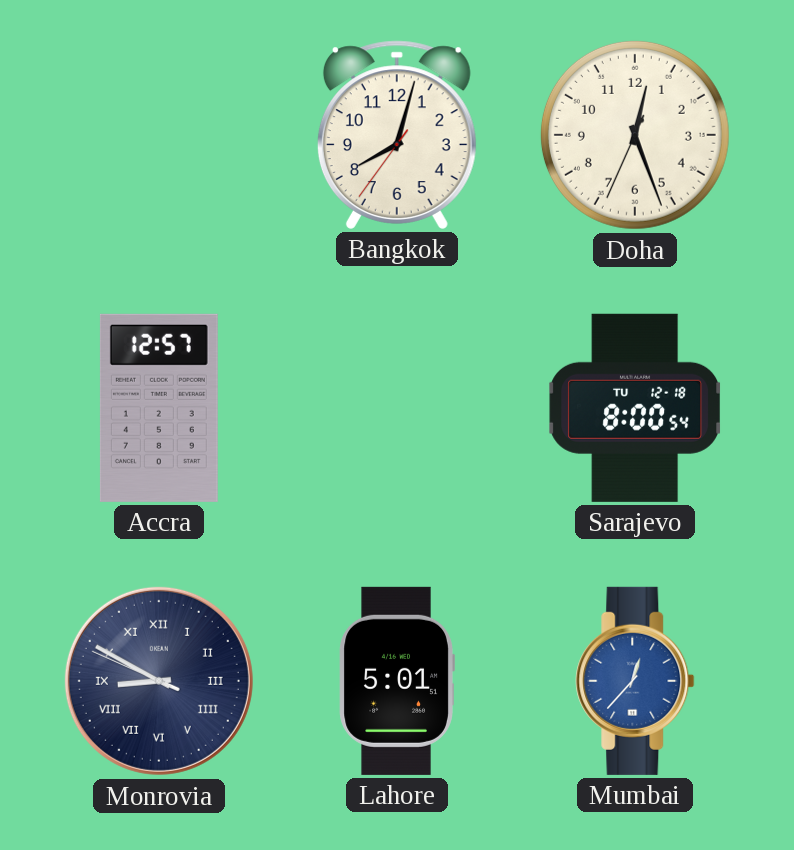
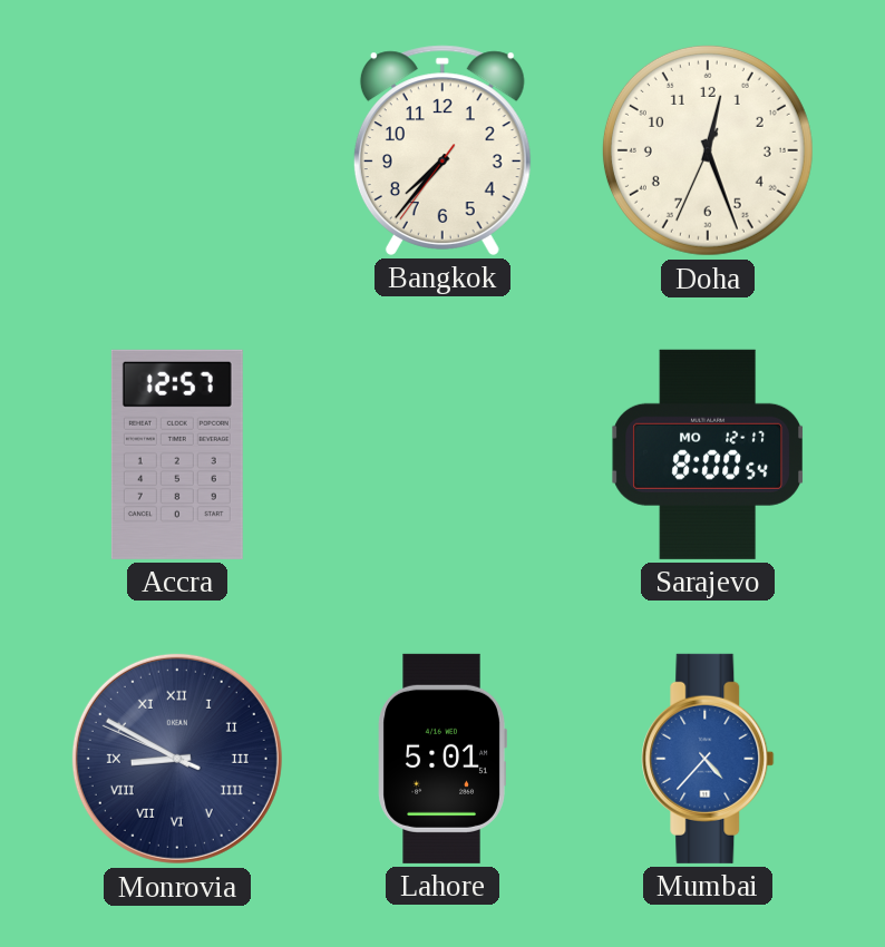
Bangkok: 8:02 -> 7:36 (442, 150)
Sarajevo date: TU 12-18 -> MO 12-17 (708, 455)
Mumbai: 12:37 -> 4:37 (708, 759)
